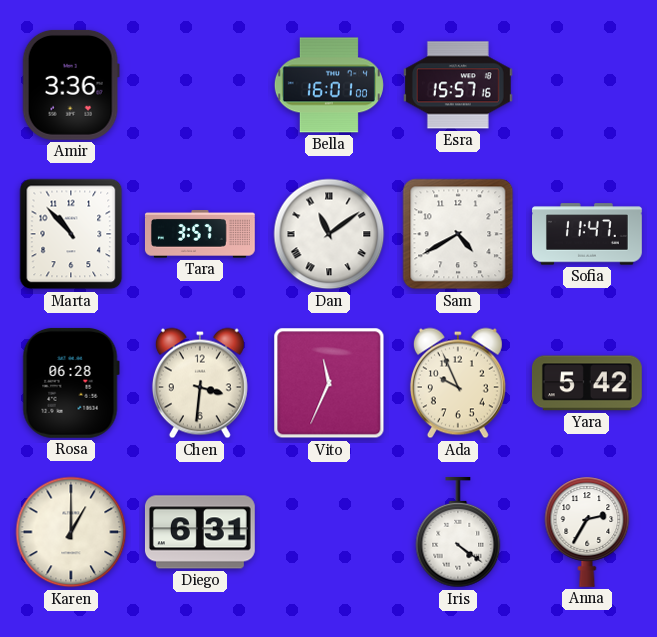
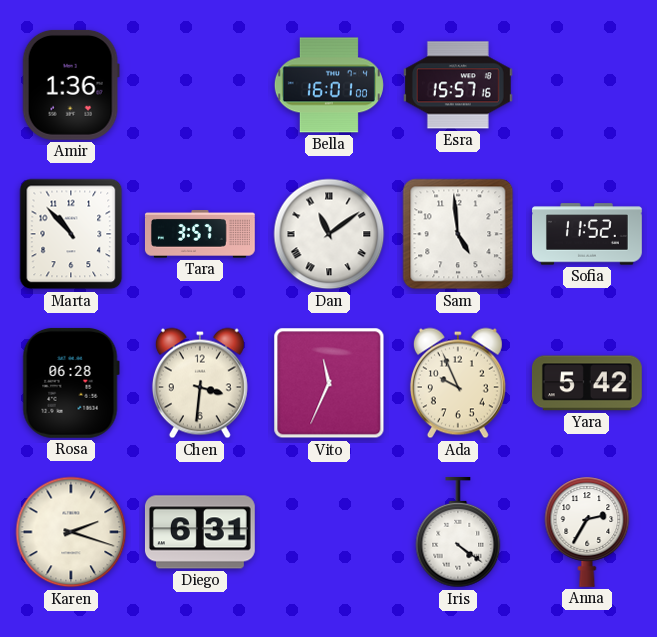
Amir: 3:36 -> 1:36 (71, 85)
Sam: 4:40 -> 4:59 (458, 234)
Sofia: 11:47 -> 11:52 (588, 234)
Karen: 1:00 -> 2:18 (71, 532)
